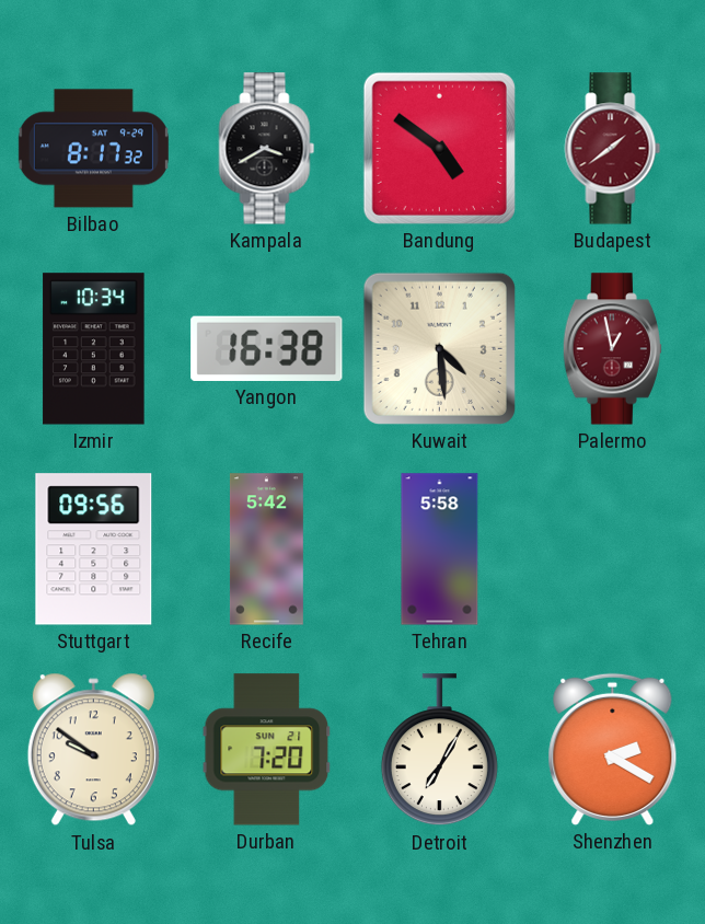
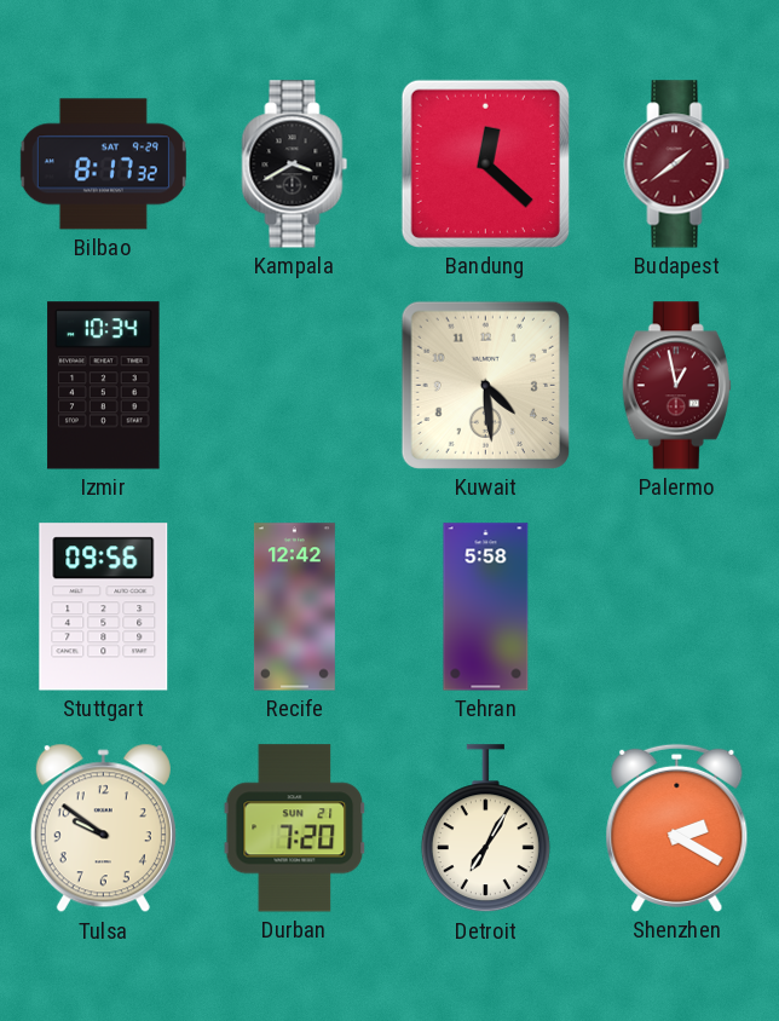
Bandung: 4:51 -> 12:22 (485, 163)
Yangon: 16:38 -> none (267, 348)
Recife: 5:42 -> 12:42 (294, 607)
